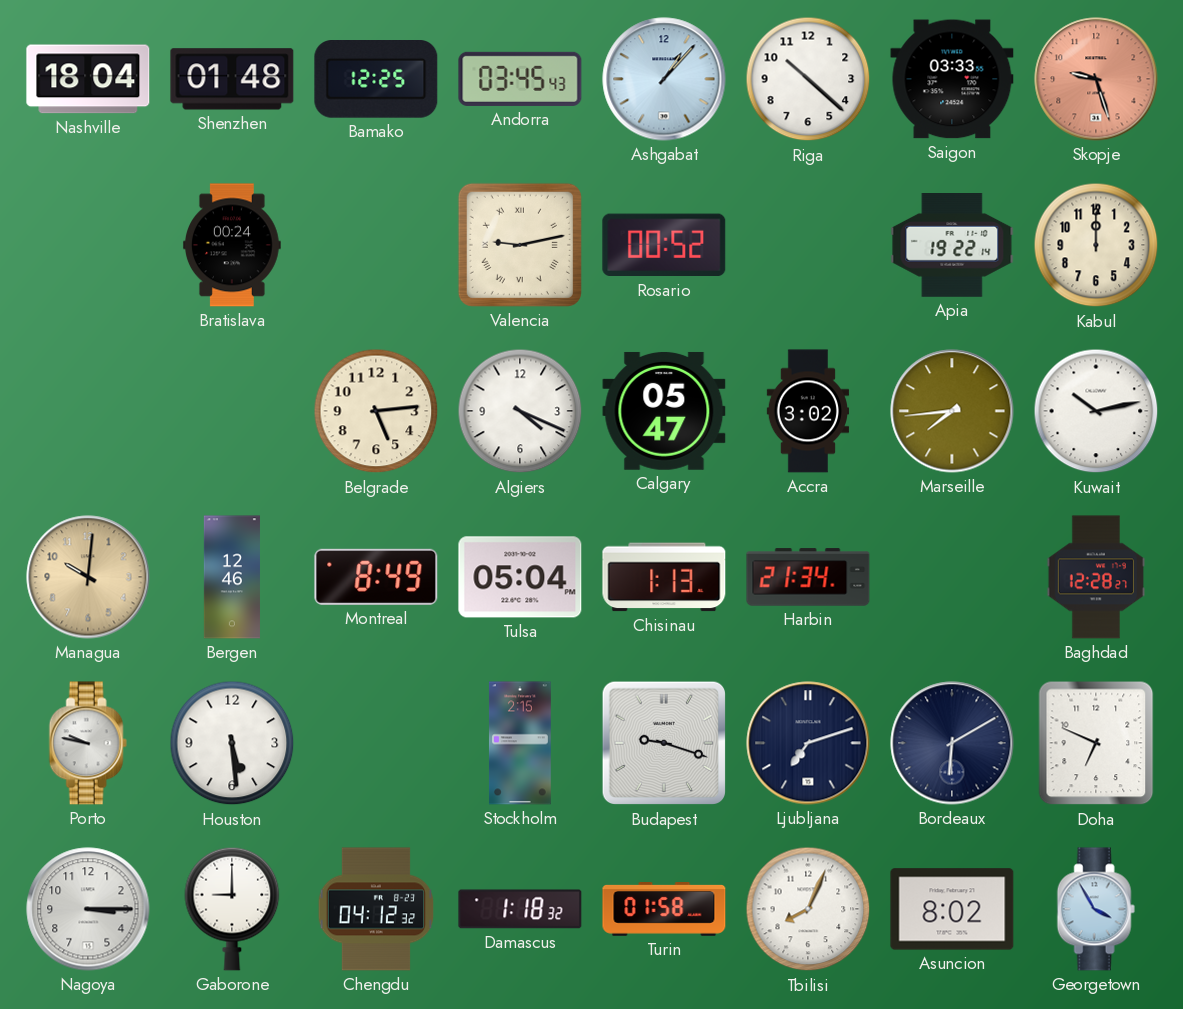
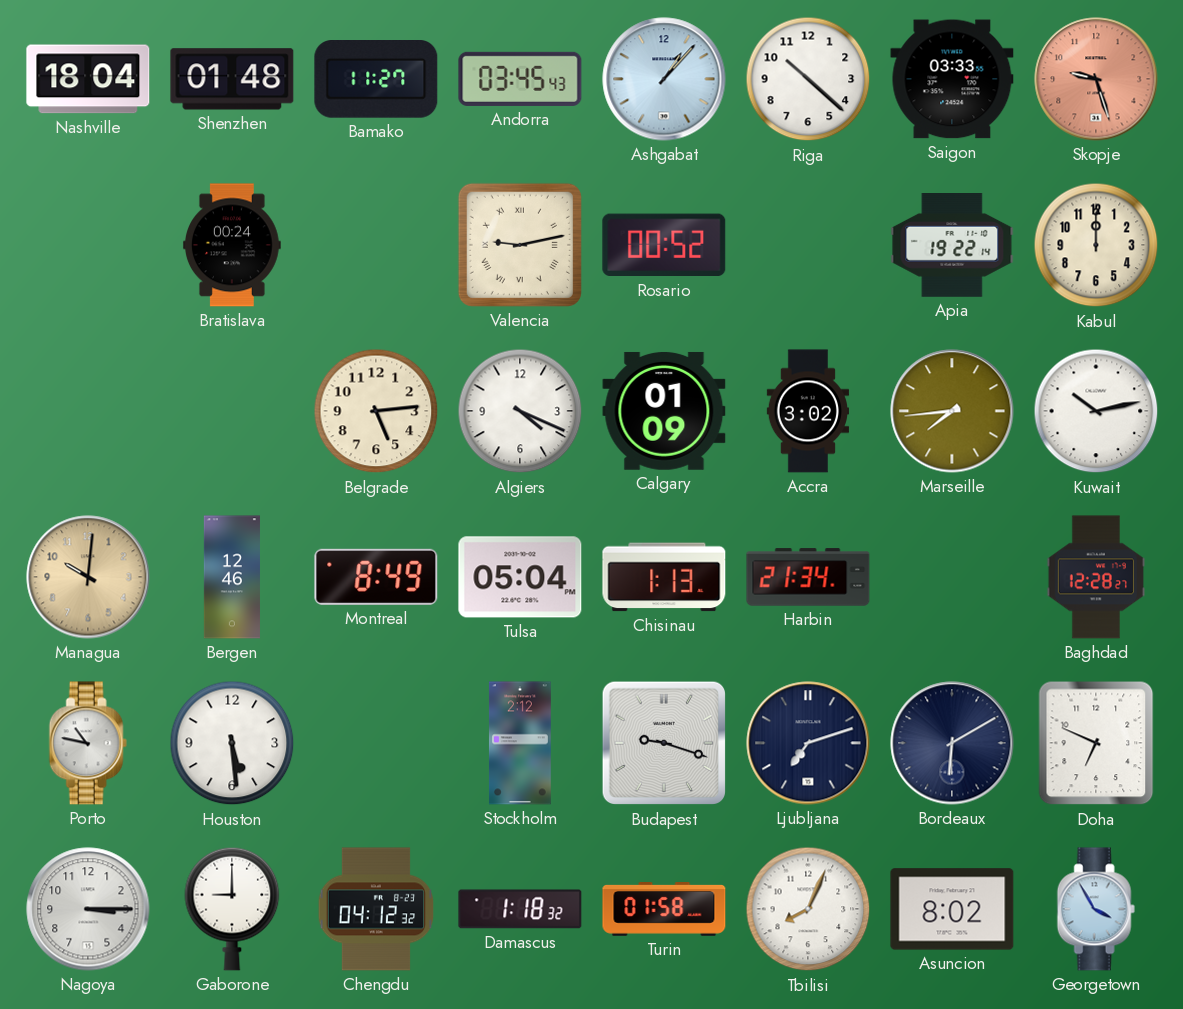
Bamako: 12:25 -> 11:27 (376, 80)
Calgary: 05:47 -> 01:09 (664, 411)
Porto: 9:47 -> 10:47 (88, 743)
Stockholm: 2:15 -> 2:12 (520, 743)
